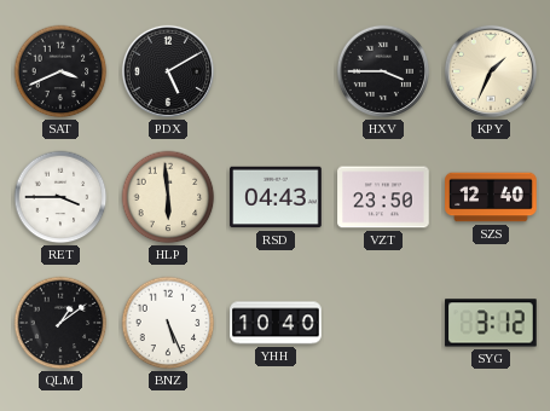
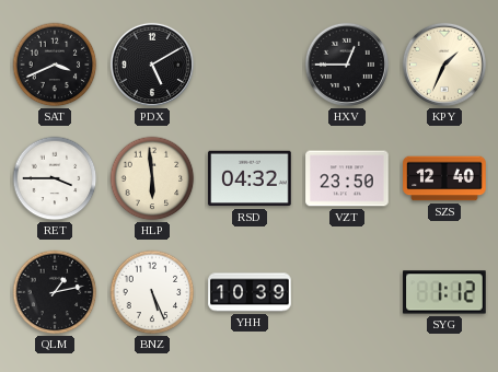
HXV: 3:45 -> 12:45 (347, 65)
RSD: 04:43 -> 04:32 (250, 178)
QLM: 1:09 -> 1:13 (55, 292)
YHH: 10:40 -> 10:39 (250, 292)
SYG: 3:12 -> 1:12 (444, 292)
